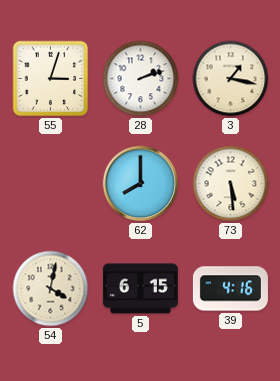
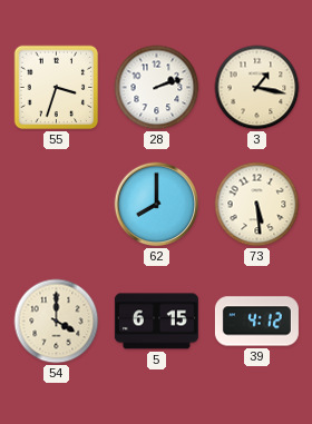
55: 3:03 -> 3:33 (57, 88)
54: 4:02 -> 4:00 (57, 322)
39: 4:16 -> 4:12 (256, 322)
